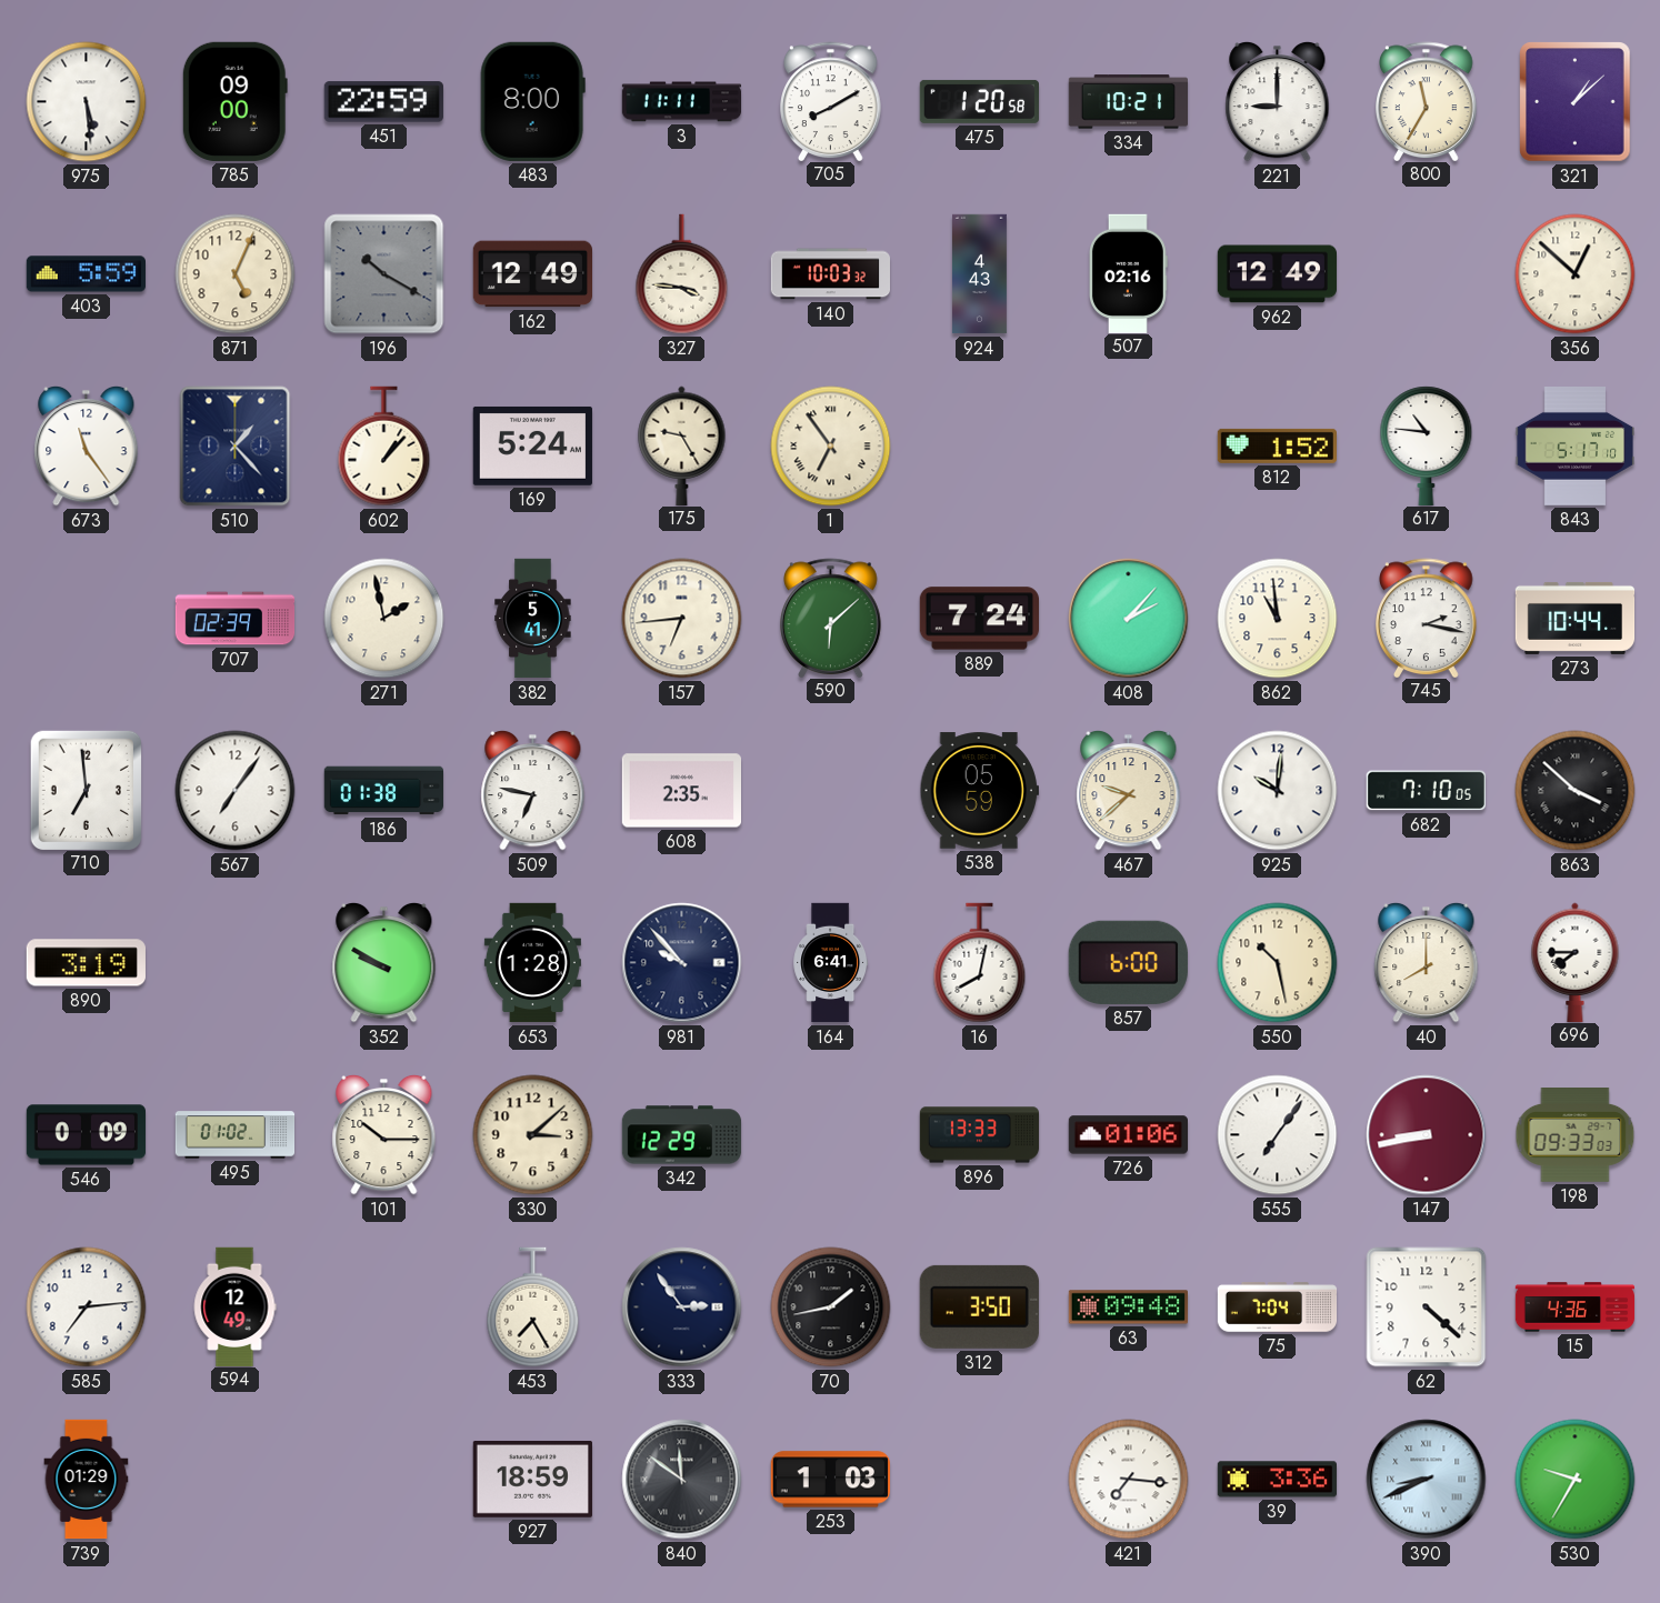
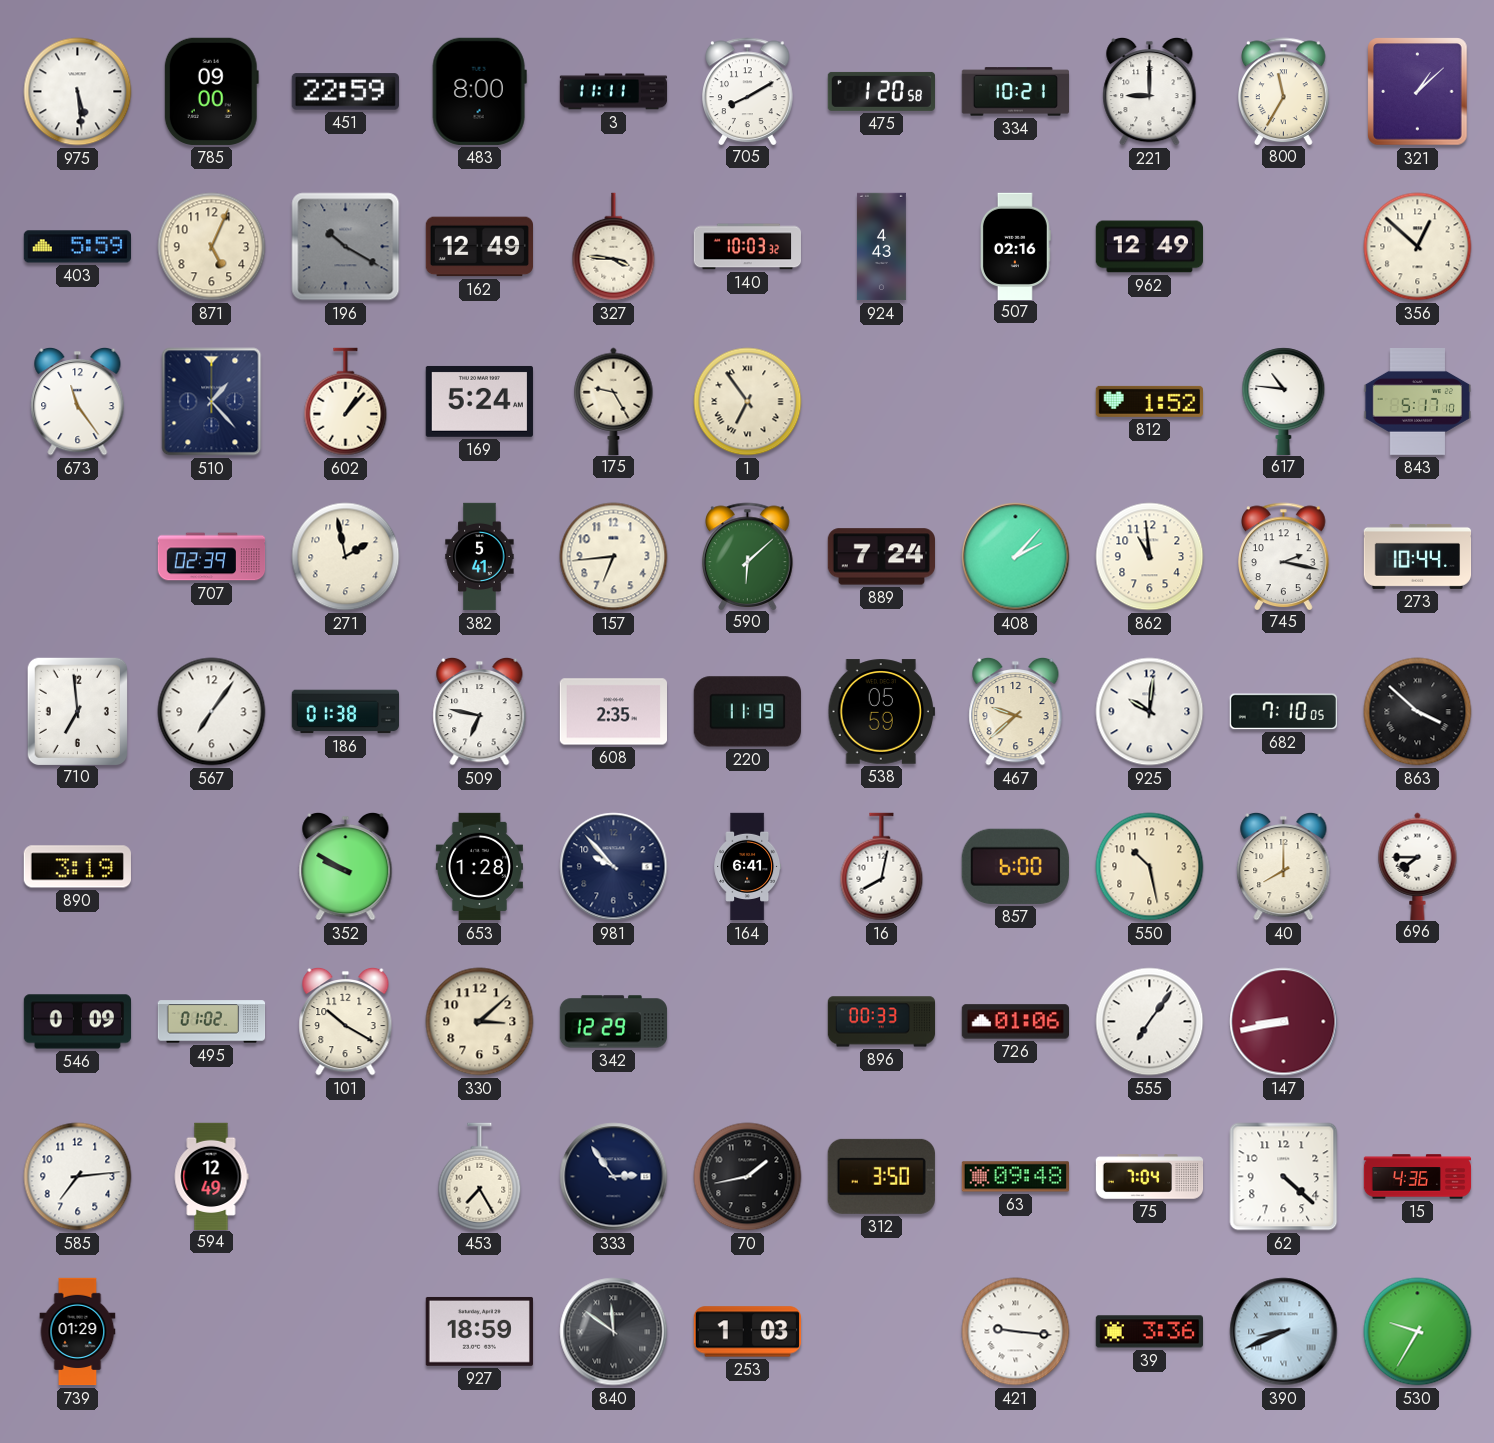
220: none -> 11:19 (747, 712)
101: 10:15 -> 10:20 (346, 1021)
896: 13:33 -> 00:33 (882, 1022)
198: 09:33 -> none (1576, 1135)
421: 7:16 -> 9:16 (1016, 1332)
